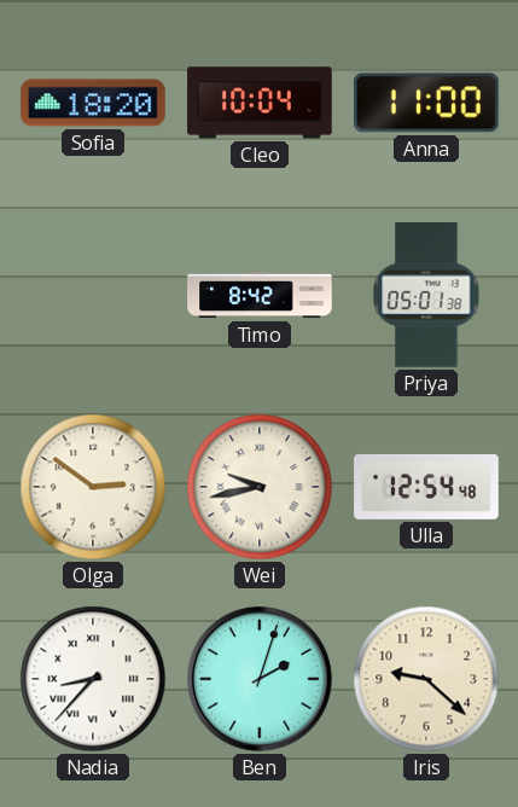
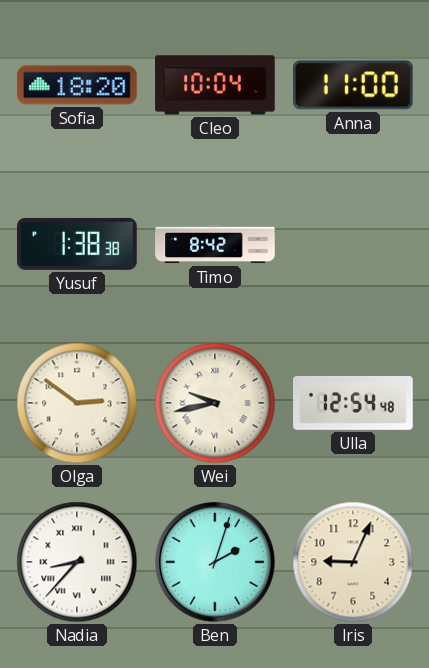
Yusuf: none -> 1:38 (77, 244)
Priya: 05:01 -> none (426, 295)
Iris: 9:22 -> 9:04 (353, 562)
